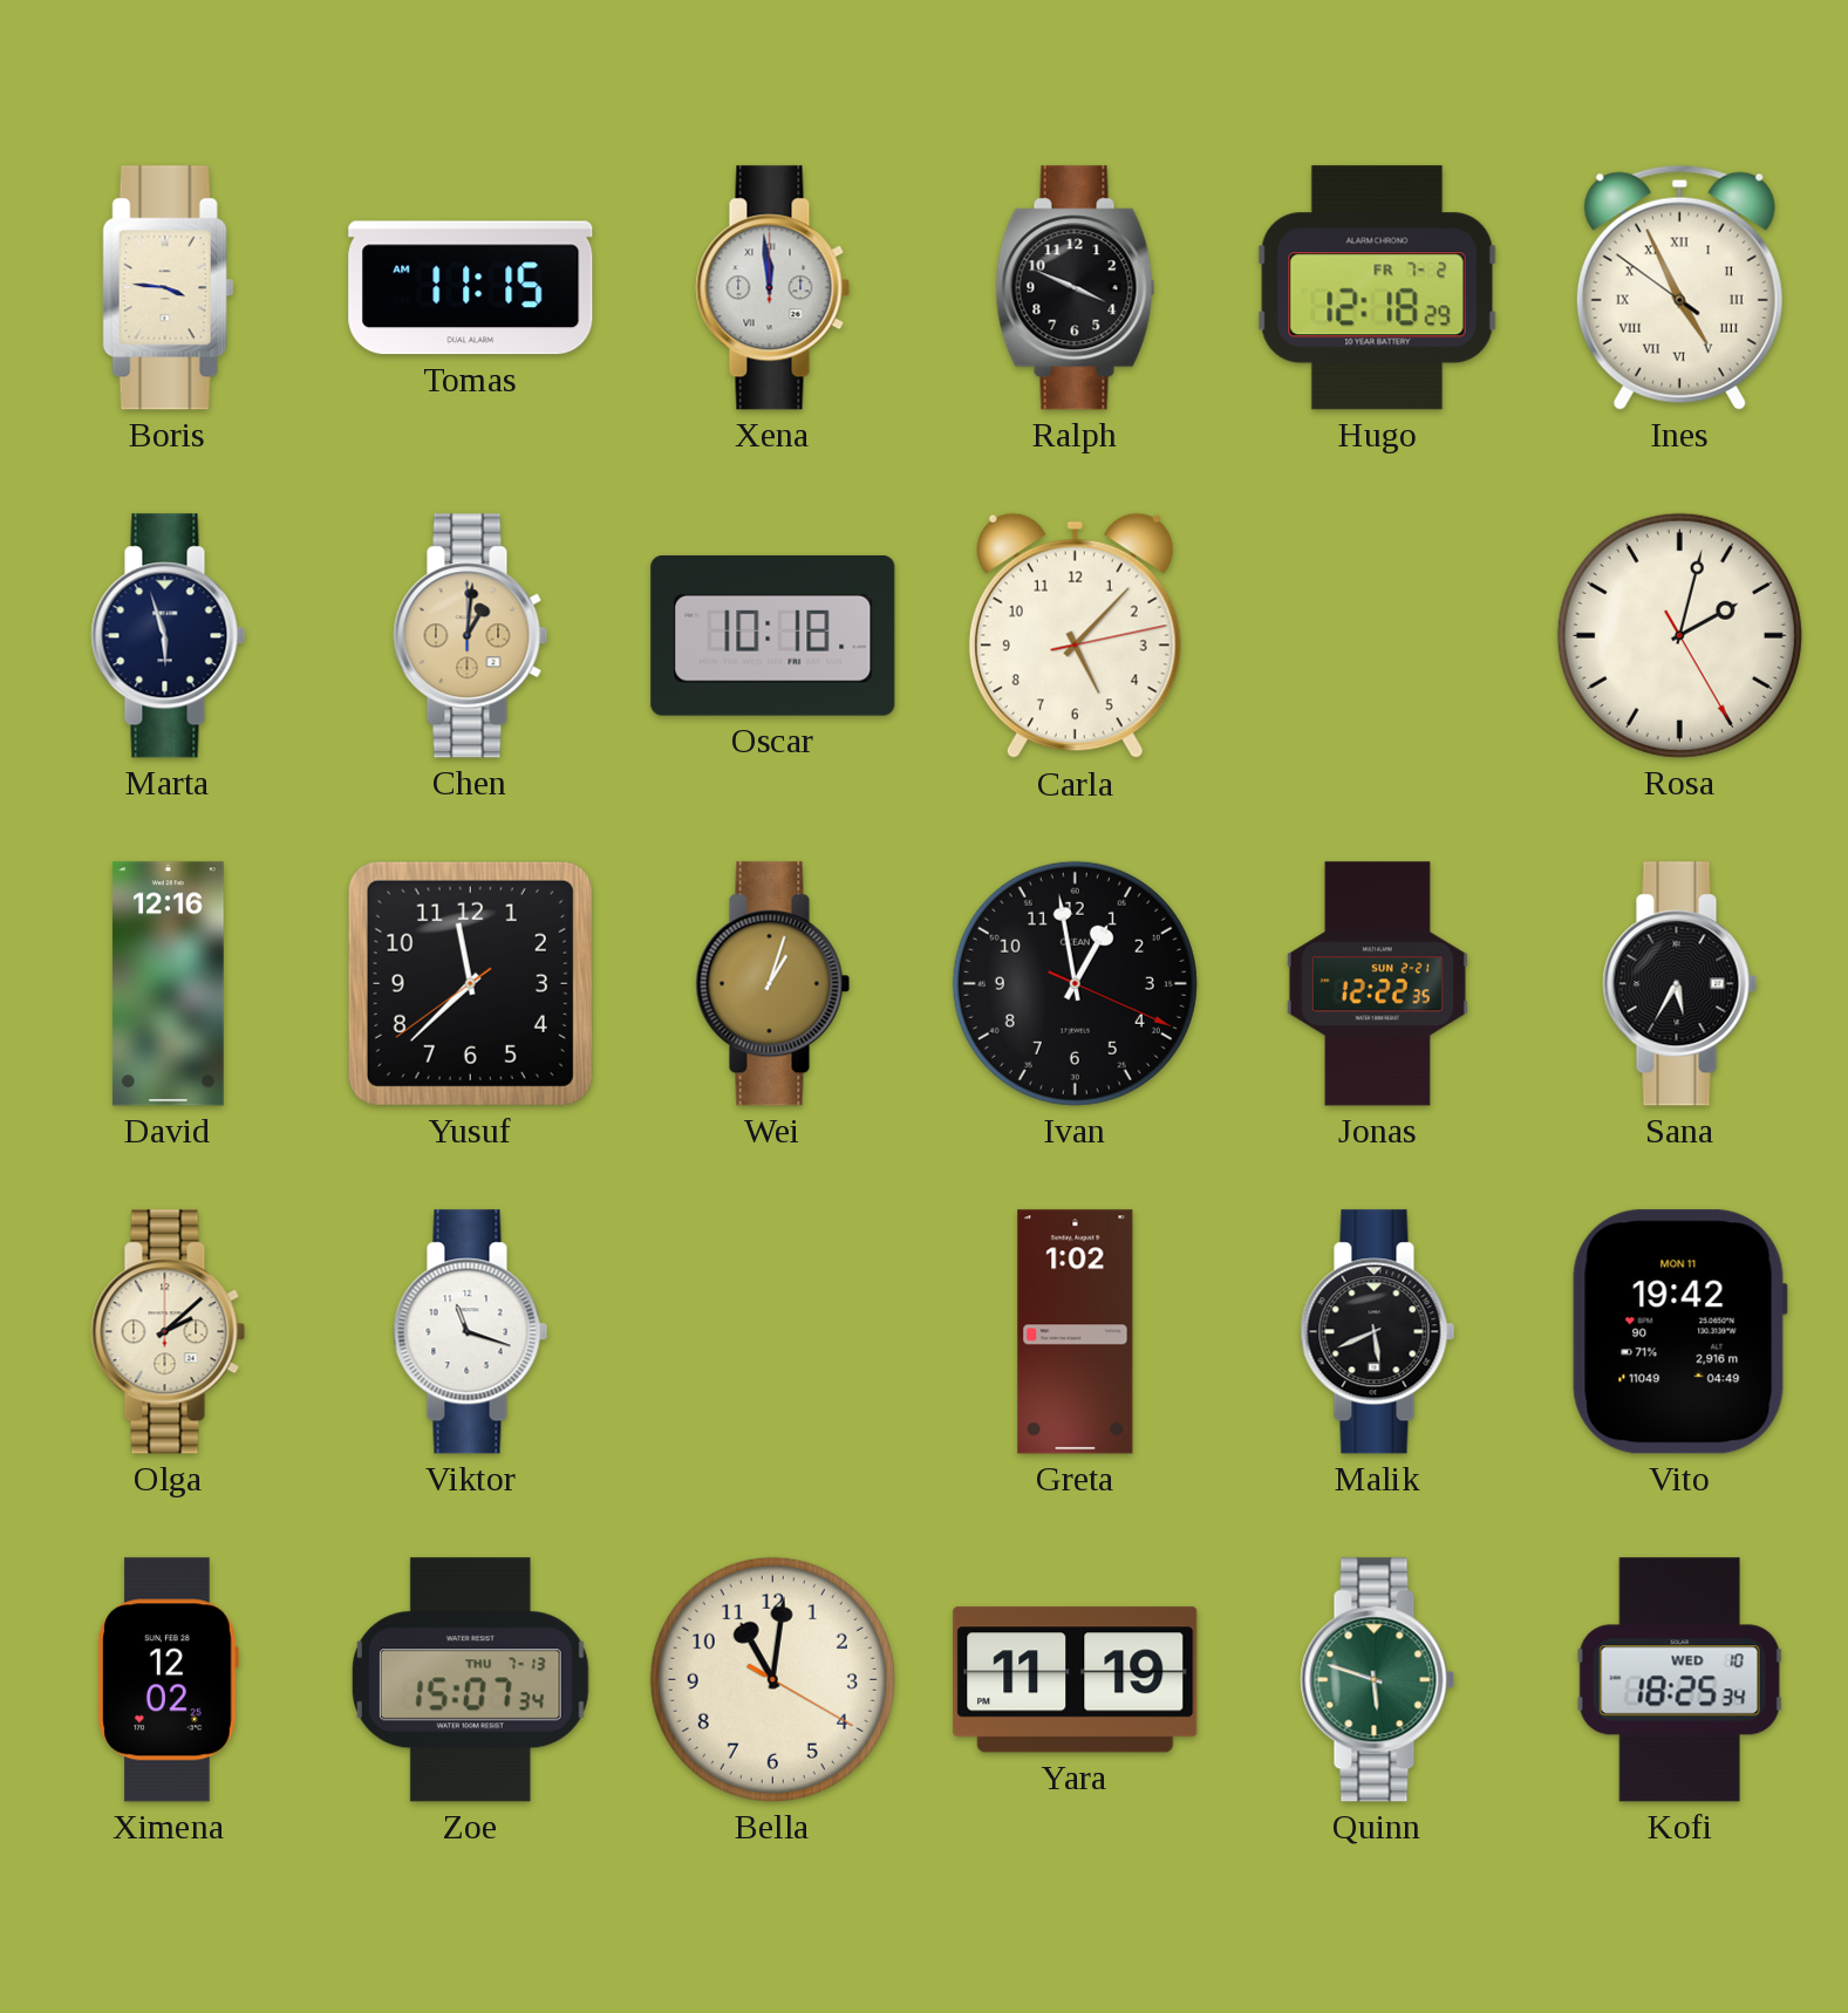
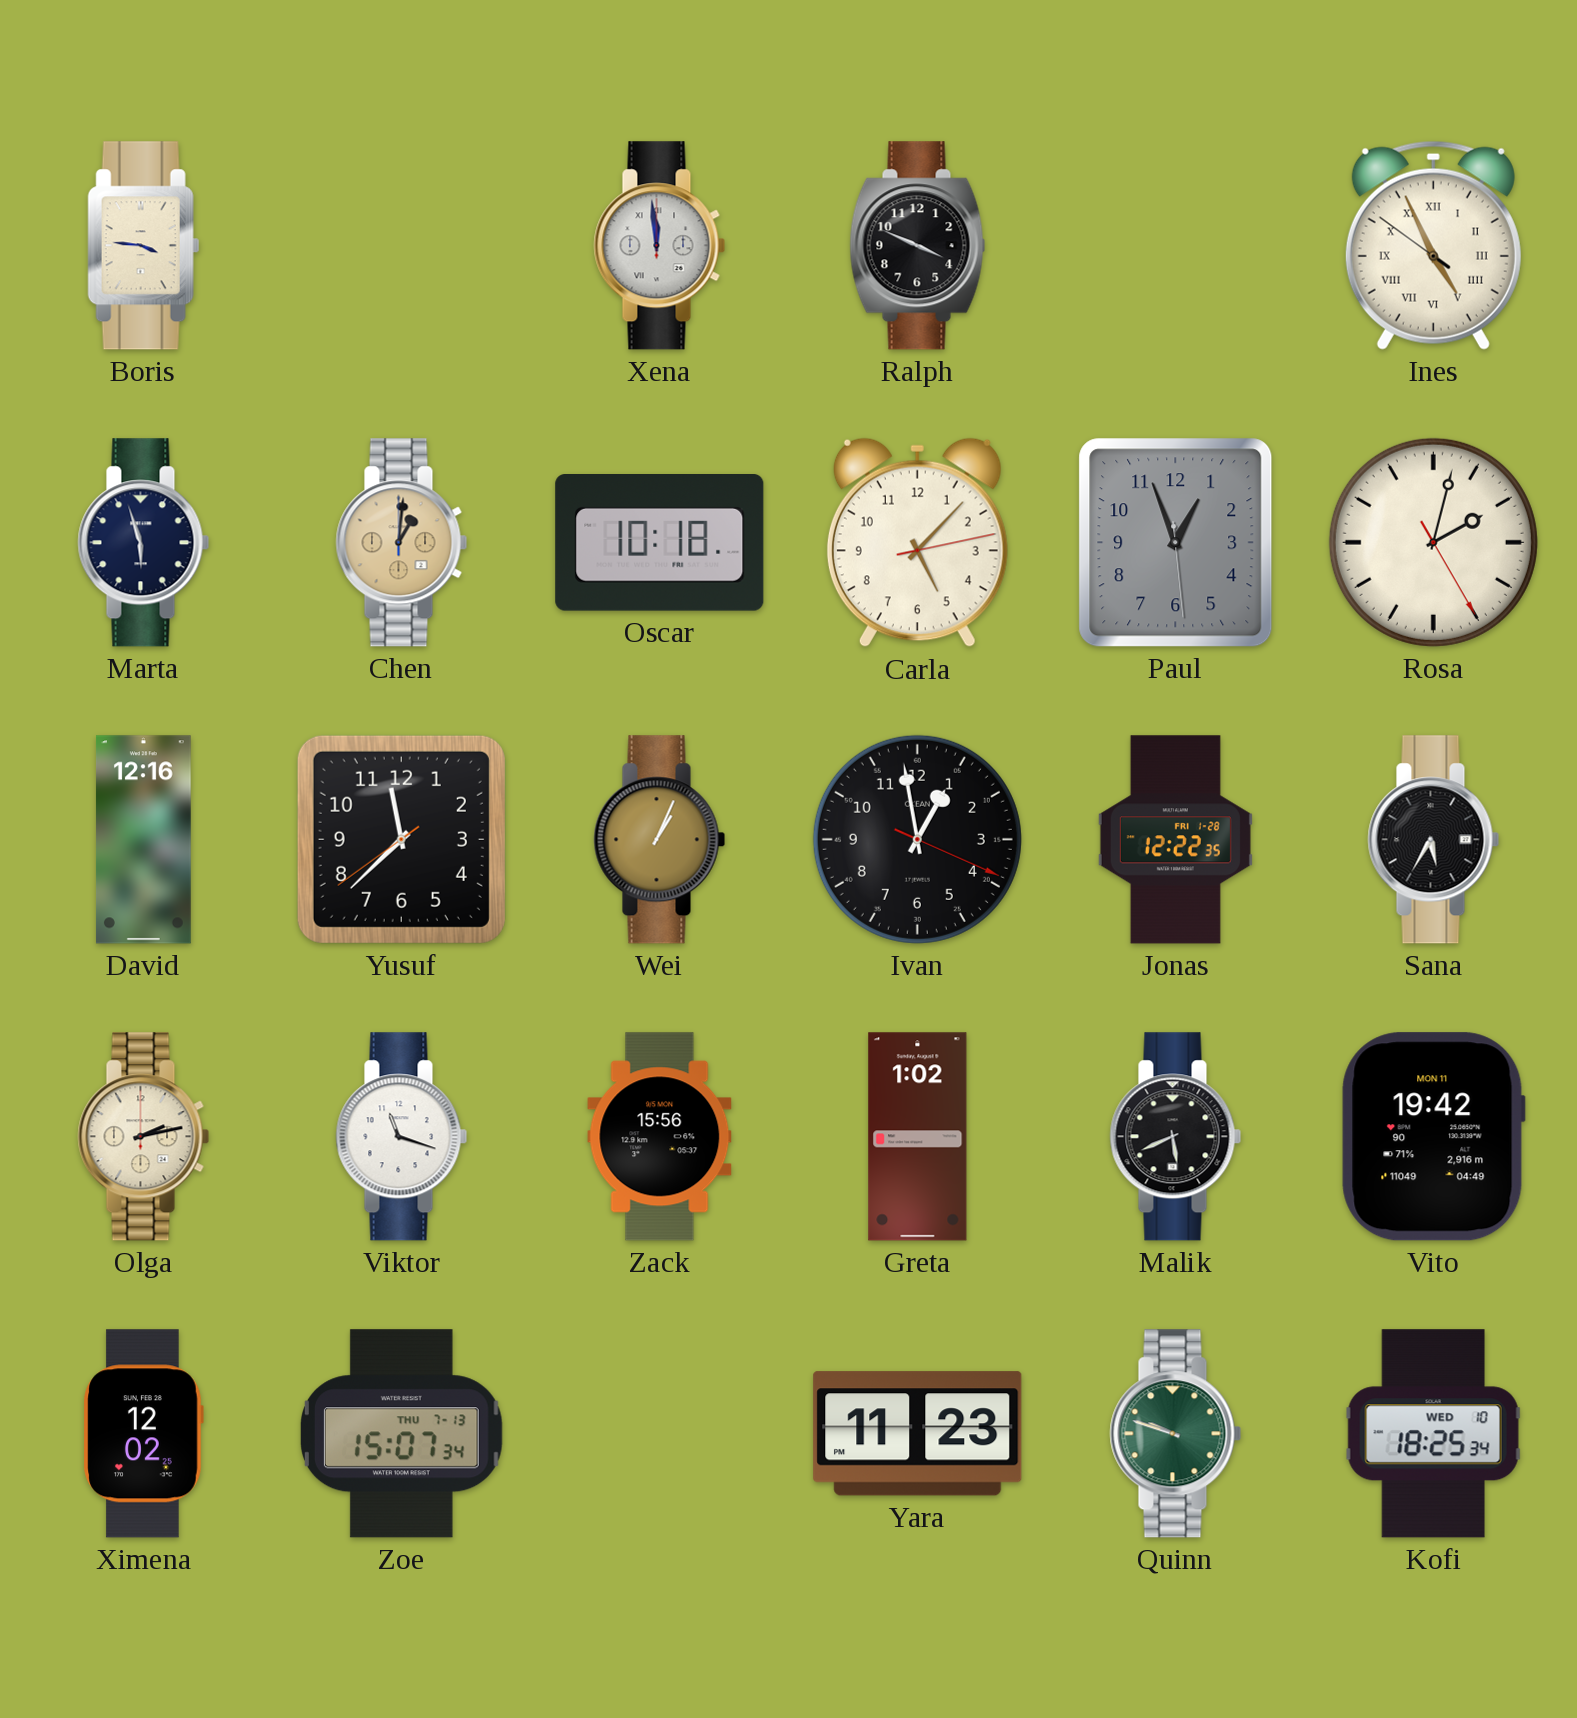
Tomas: 11:15 -> none (471, 288)
Hugo: 12:18 -> none (1377, 288)
Paul: none -> 12:56 (1176, 543)
Wei: 1:03 -> 1:04 (660, 840)
Jonas date: SUN 2-21 -> FRI 1-28 (1175, 840)
Olga: 2:08 -> 2:13 (144, 1137)
Zack: none -> 15:56 (660, 1137)
Bella: 11:01 -> none (772, 1679)
Yara: 11:19 -> 11:23 (918, 1434)
Quinn: 5:48 -> 9:48 (1176, 1434)
